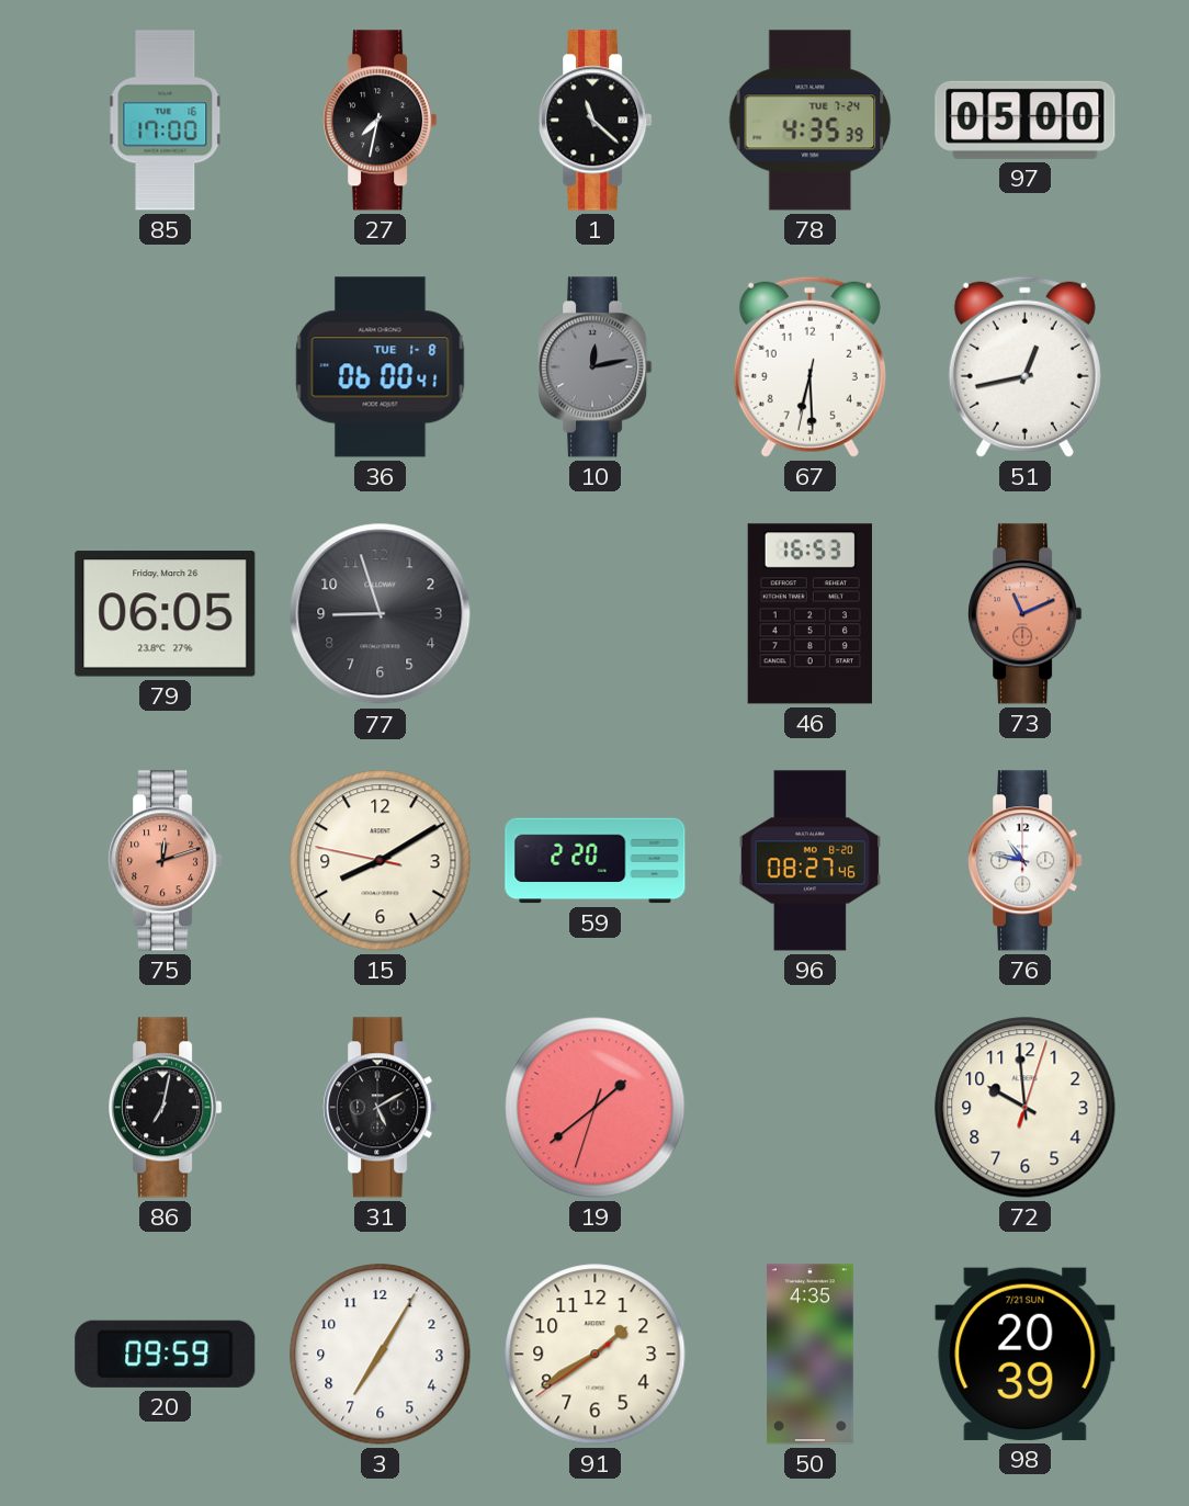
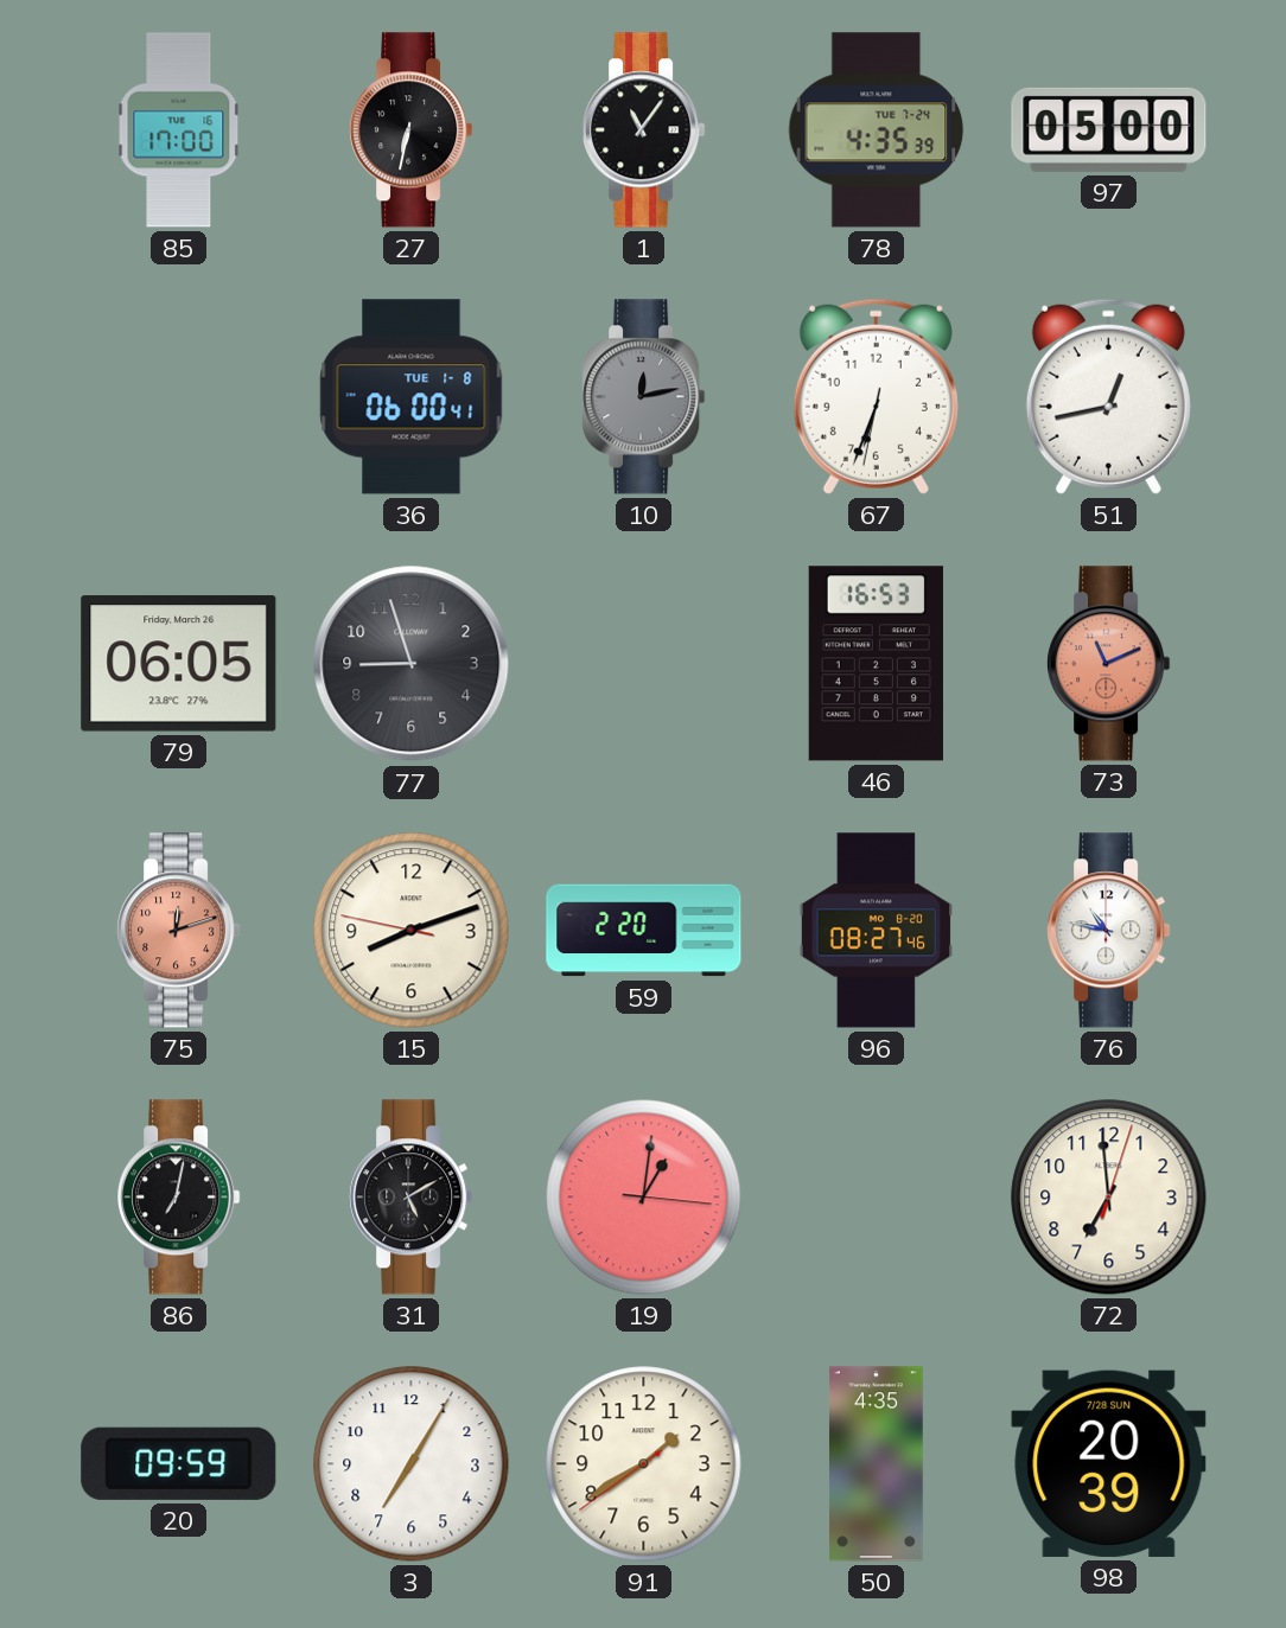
27: 7:32 -> 6:32 (412, 130)
1: 11:22 -> 11:06 (644, 130)
67: 6:29 -> 6:33 (876, 396)
15: 8:09 -> 8:11 (412, 931)
19: 1:38 -> 1:01 (644, 1198)
72: 9:59 -> 6:59 (1109, 1198)
98 date: 7/21 SUN -> 7/28 SUN (1109, 1463)
